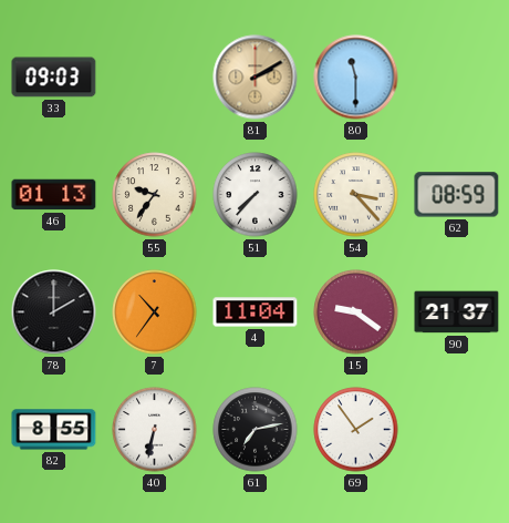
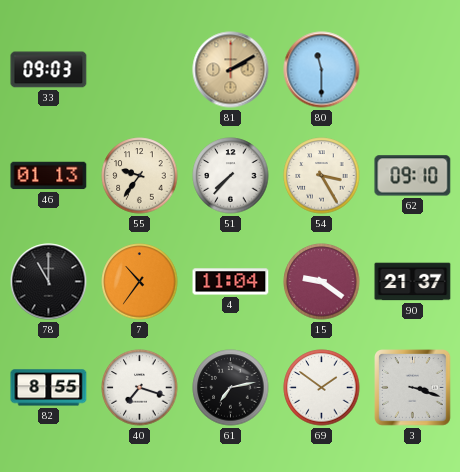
54: 3:23 -> 3:25 (322, 176)
62: 08:59 -> 09:10 (413, 176)
78: 2:00 -> 11:00 (49, 282)
40: 6:32 -> 7:18 (140, 388)
69: 1:54 -> 1:51 (322, 388)
3: none -> 3:18 (413, 388)
